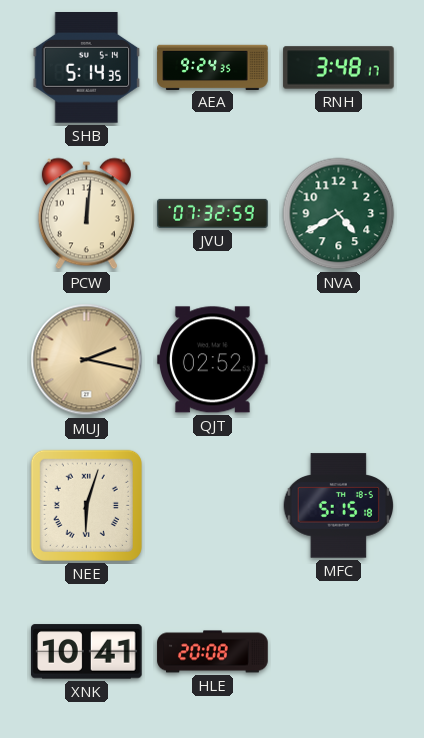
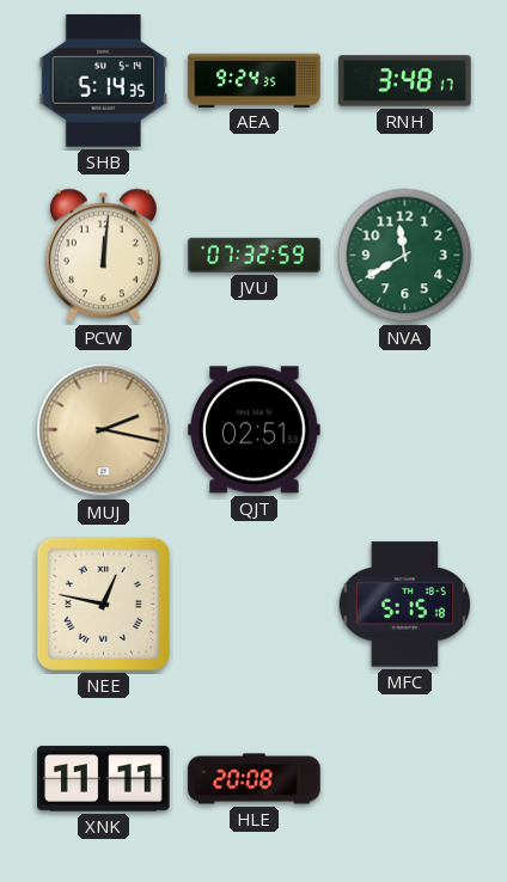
NVA: 4:40 -> 11:40 (405, 256)
QJT: 02:52 -> 02:51 (255, 430)
NEE: 6:03 -> 12:47 (103, 604)
XNK: 10:41 -> 11:11 (104, 779)
